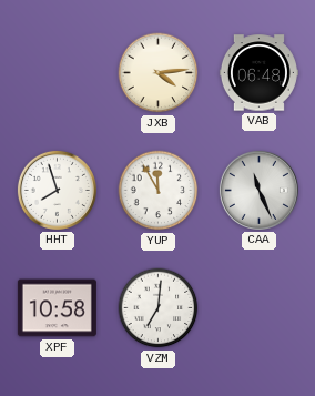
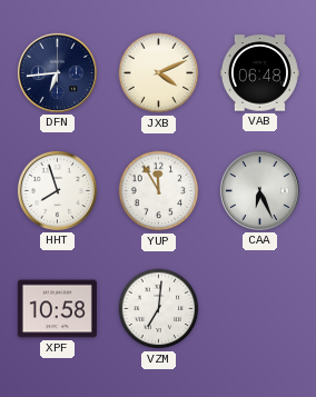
DFN: none -> 6:44 (57, 72)
JXB: 4:14 -> 4:11 (159, 73)
CAA: 11:26 -> 6:26 (259, 190)
